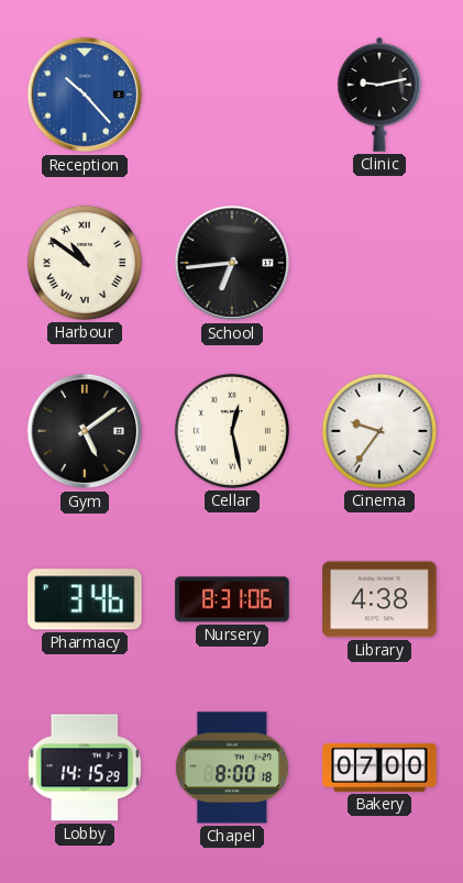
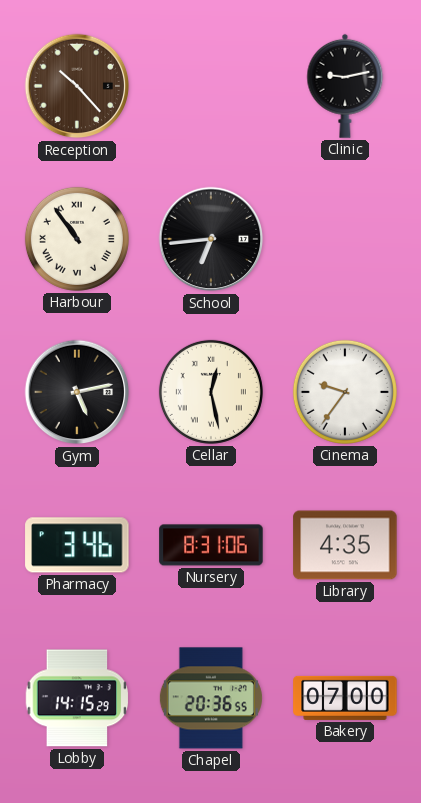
Reception dial: blue -> brown (77, 86)
Harbour: 10:51 -> 10:54 (77, 239)
Gym: 5:09 -> 5:13 (77, 392)
Library: 4:38 -> 4:35 (345, 545)
Chapel: 8:00 -> 20:36 (211, 698)
